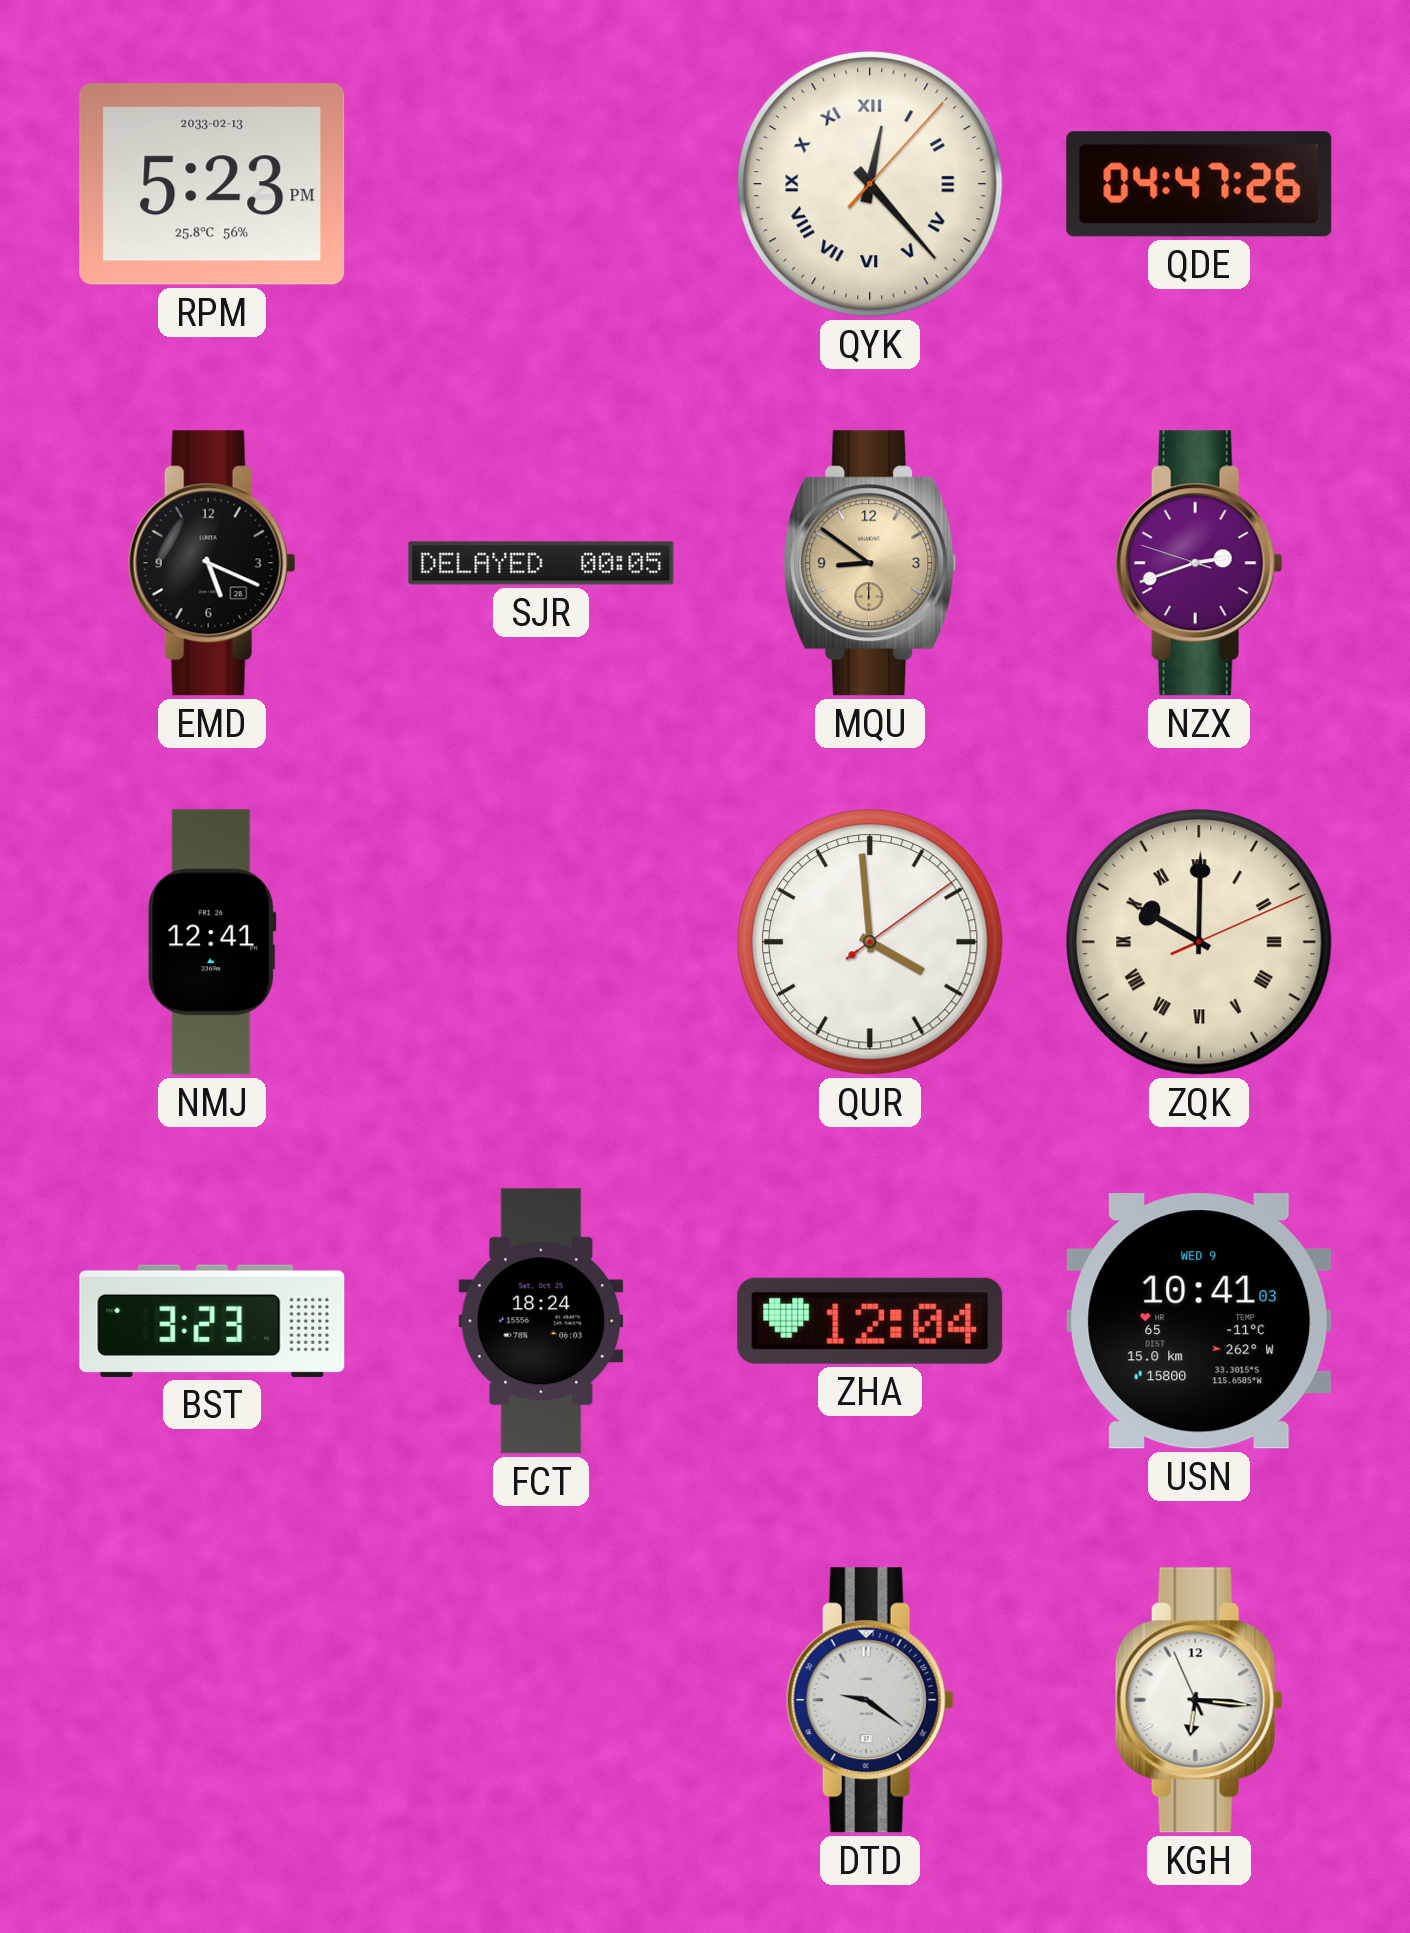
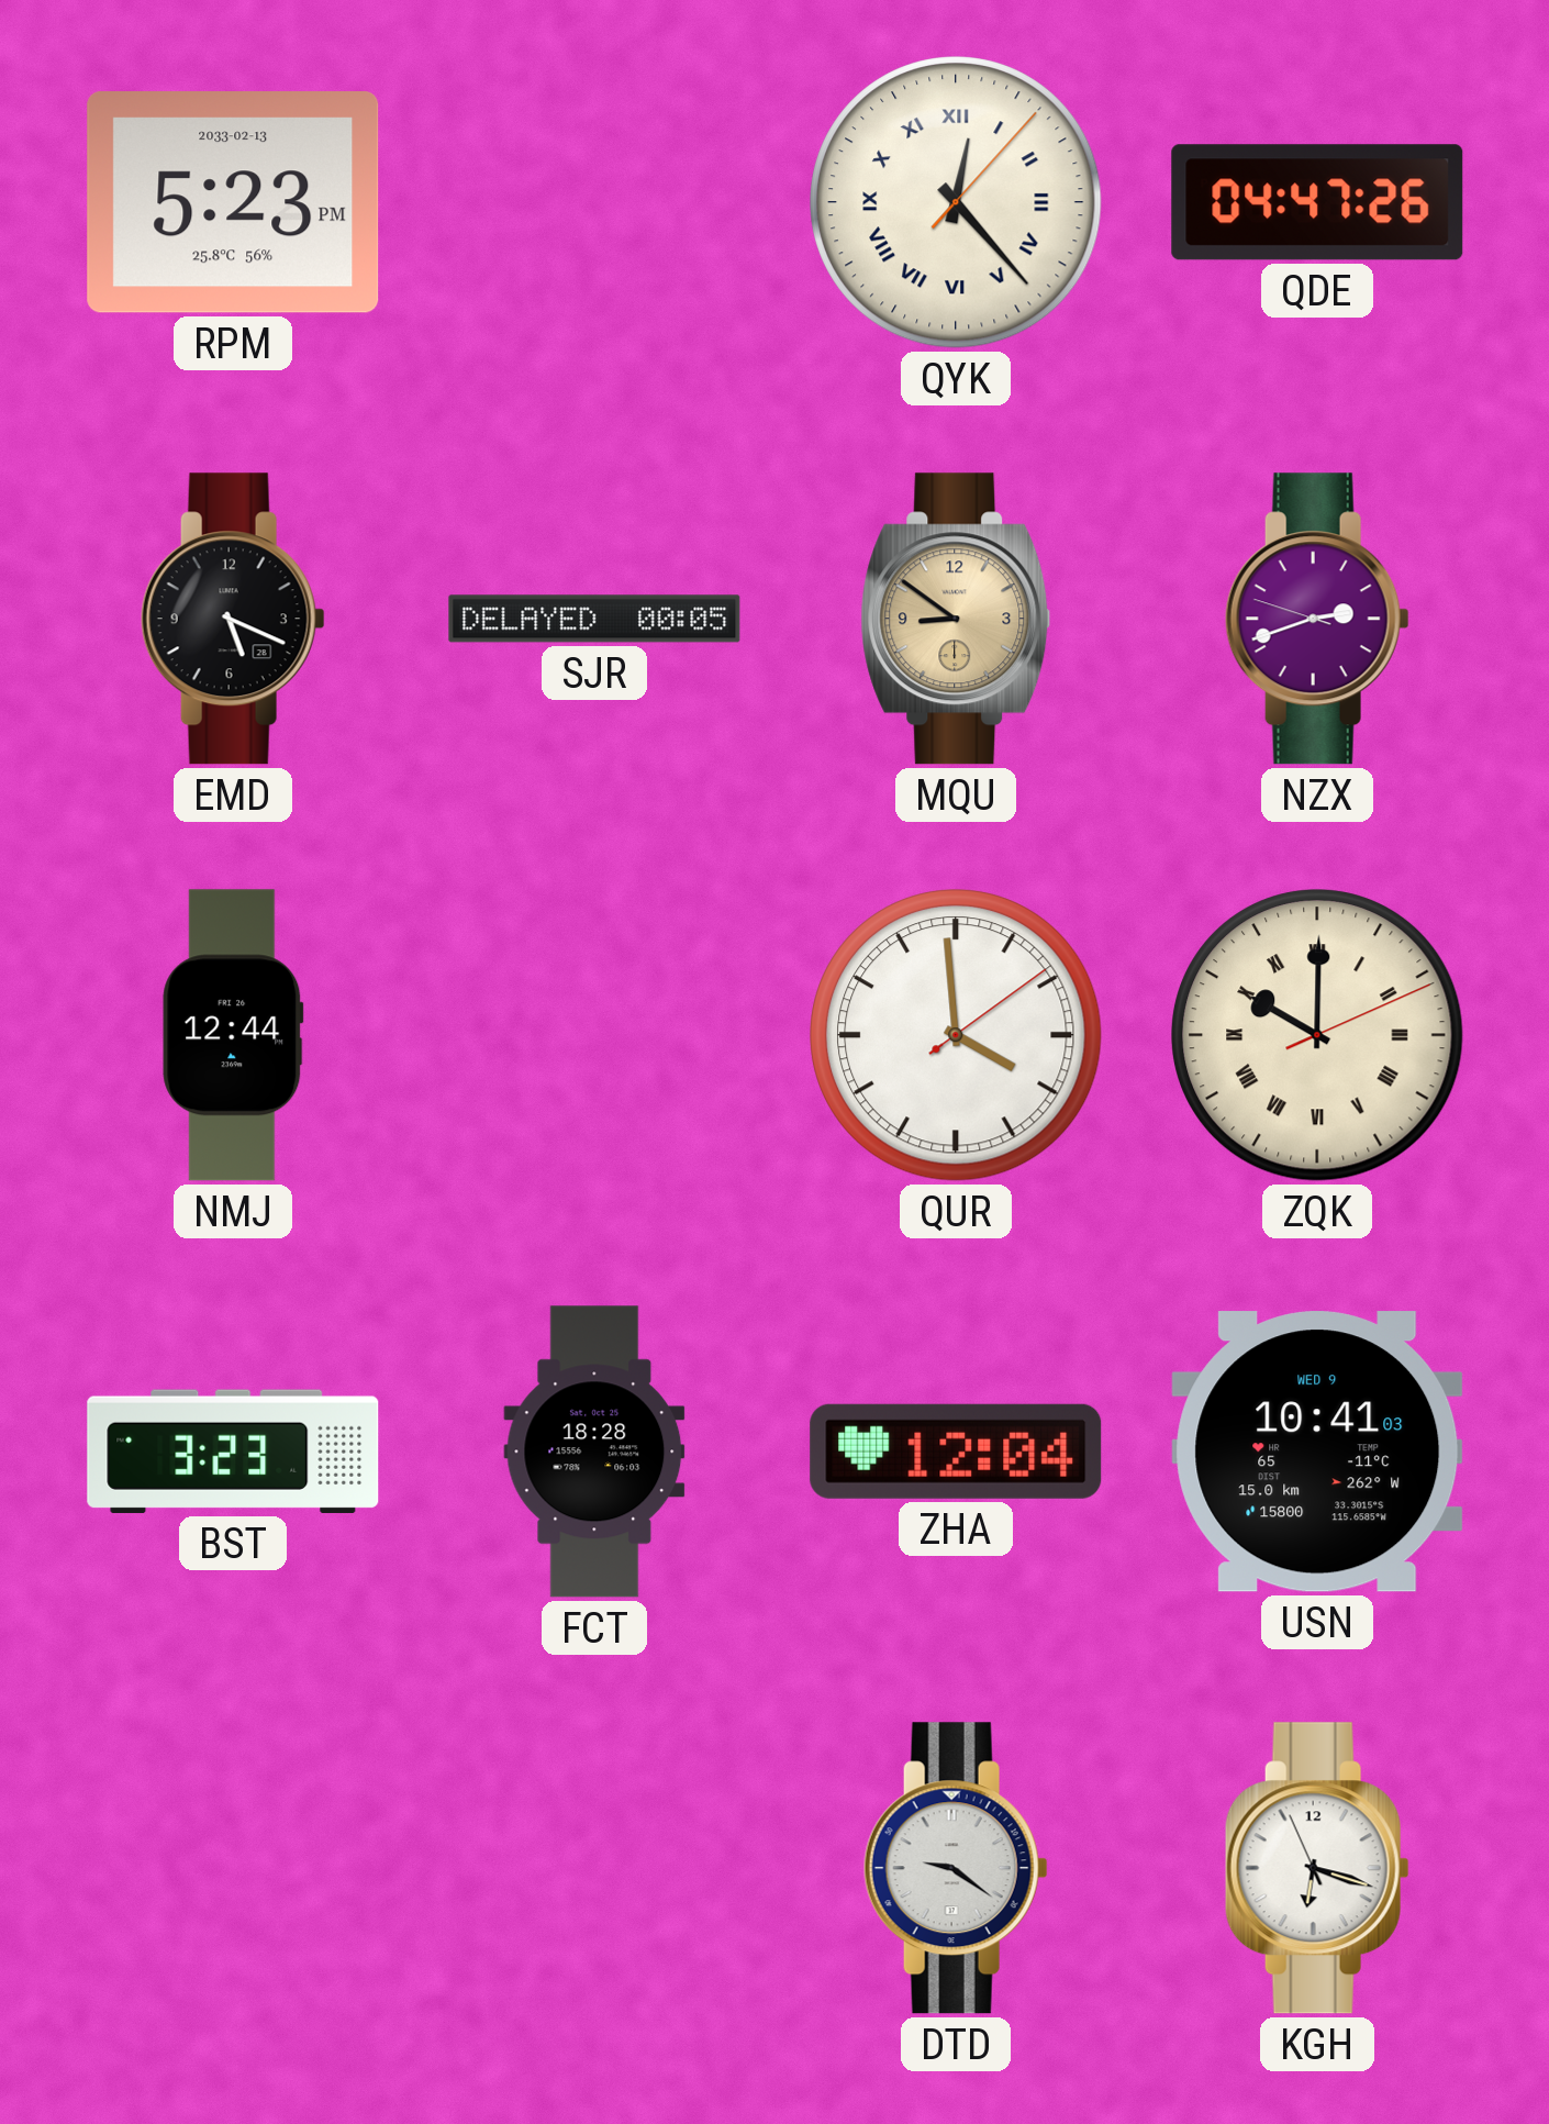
NMJ: 12:41 -> 12:44 (233, 1035)
FCT: 18:24 -> 18:28 (594, 1452)
KGH: 6:15 -> 6:17 (1317, 1868)
